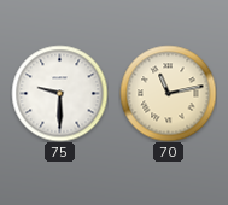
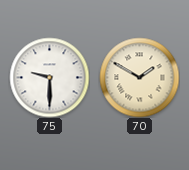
70: 11:13 -> 1:50 (139, 77)
